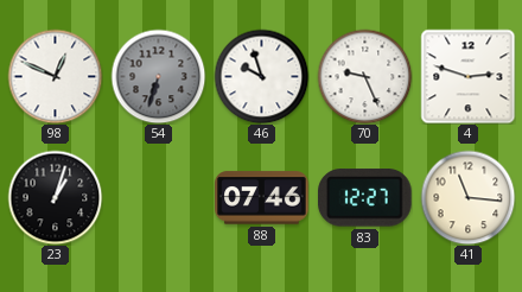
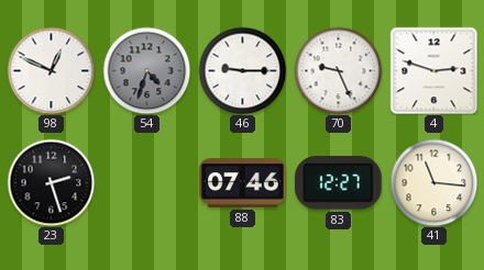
54: 6:33 -> 4:33 (146, 70)
46: 9:57 -> 9:15 (242, 70)
23: 1:03 -> 2:27 (51, 182)
